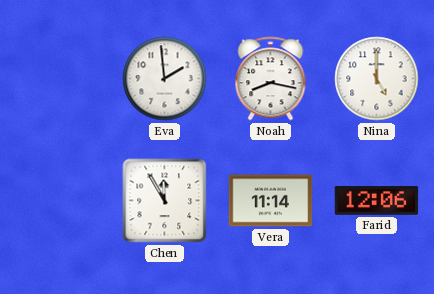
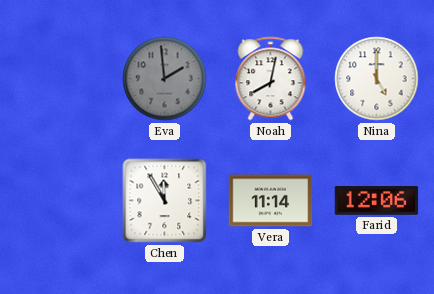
Eva dial: white -> grey (165, 79)
Noah: 8:17 -> 8:02 (271, 79)
